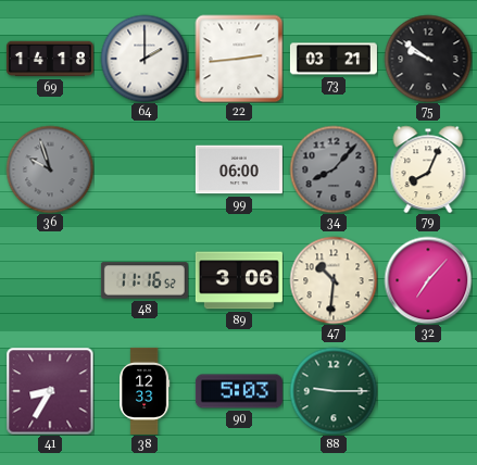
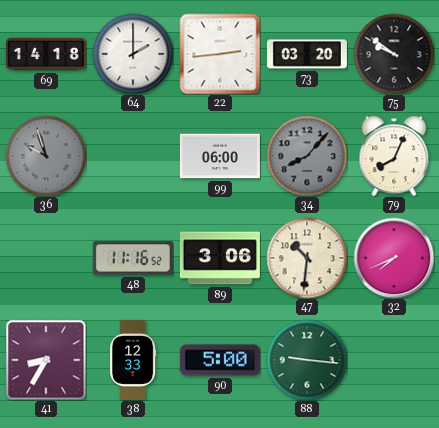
73: 03:21 -> 03:20 (307, 54)
32: 7:07 -> 7:41 (394, 258)
90: 5:03 -> 5:00 (220, 360)
88: 9:15 -> 9:16 (307, 360)
